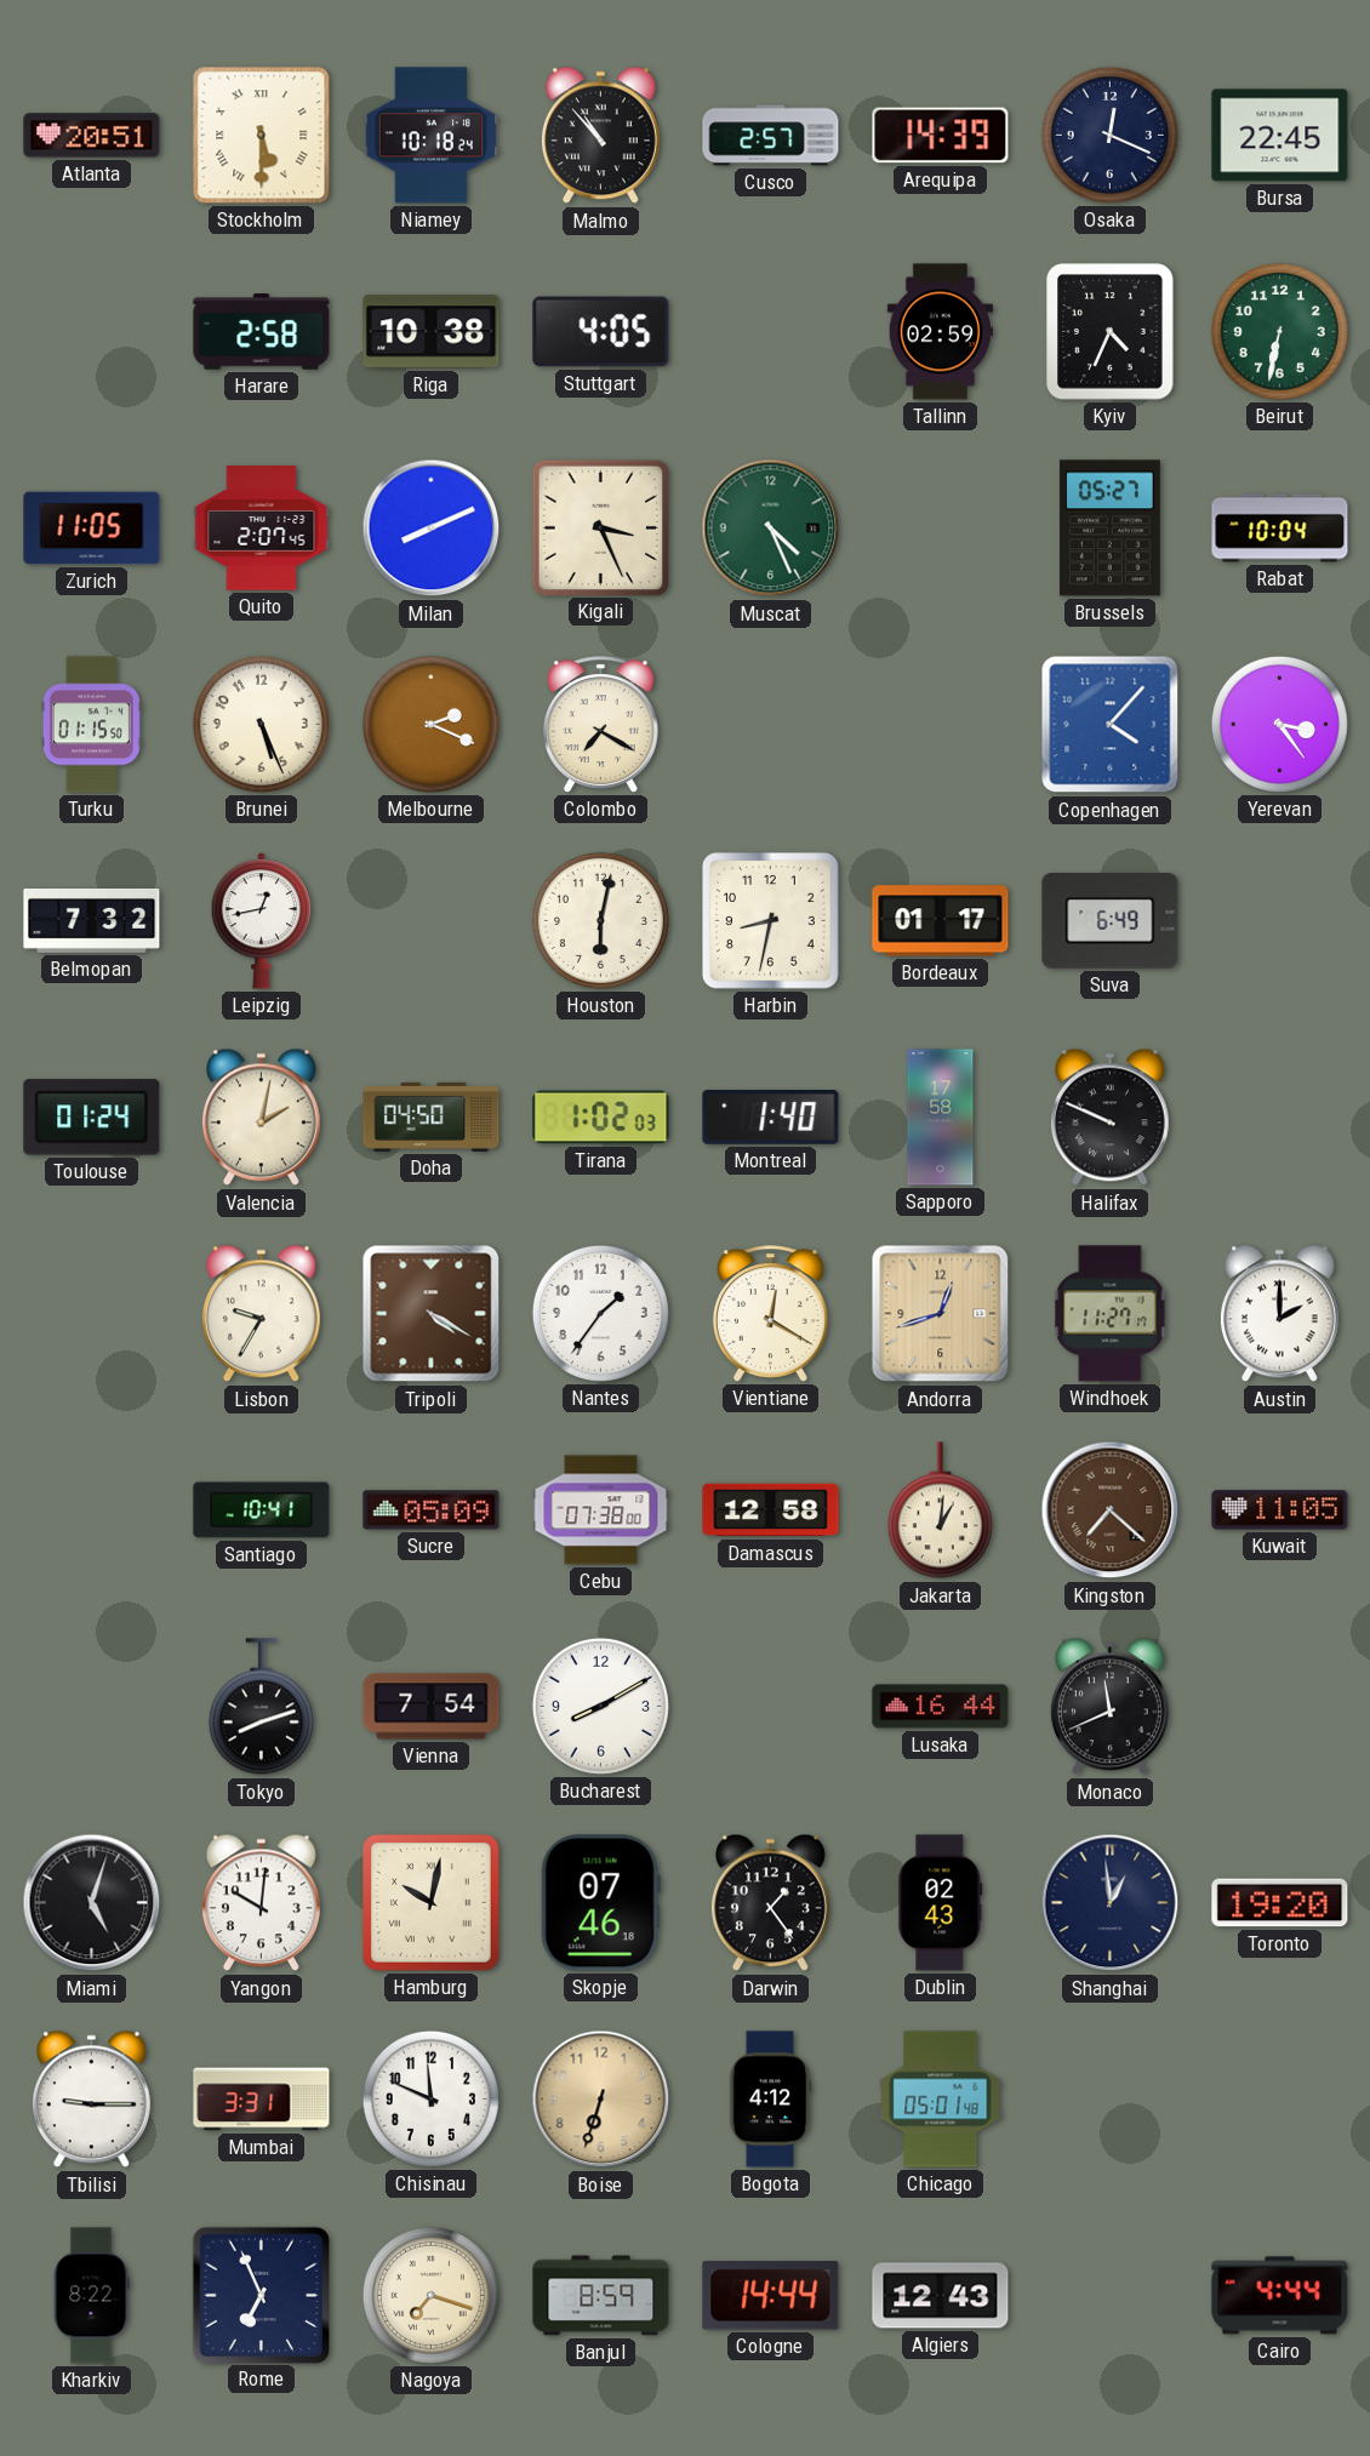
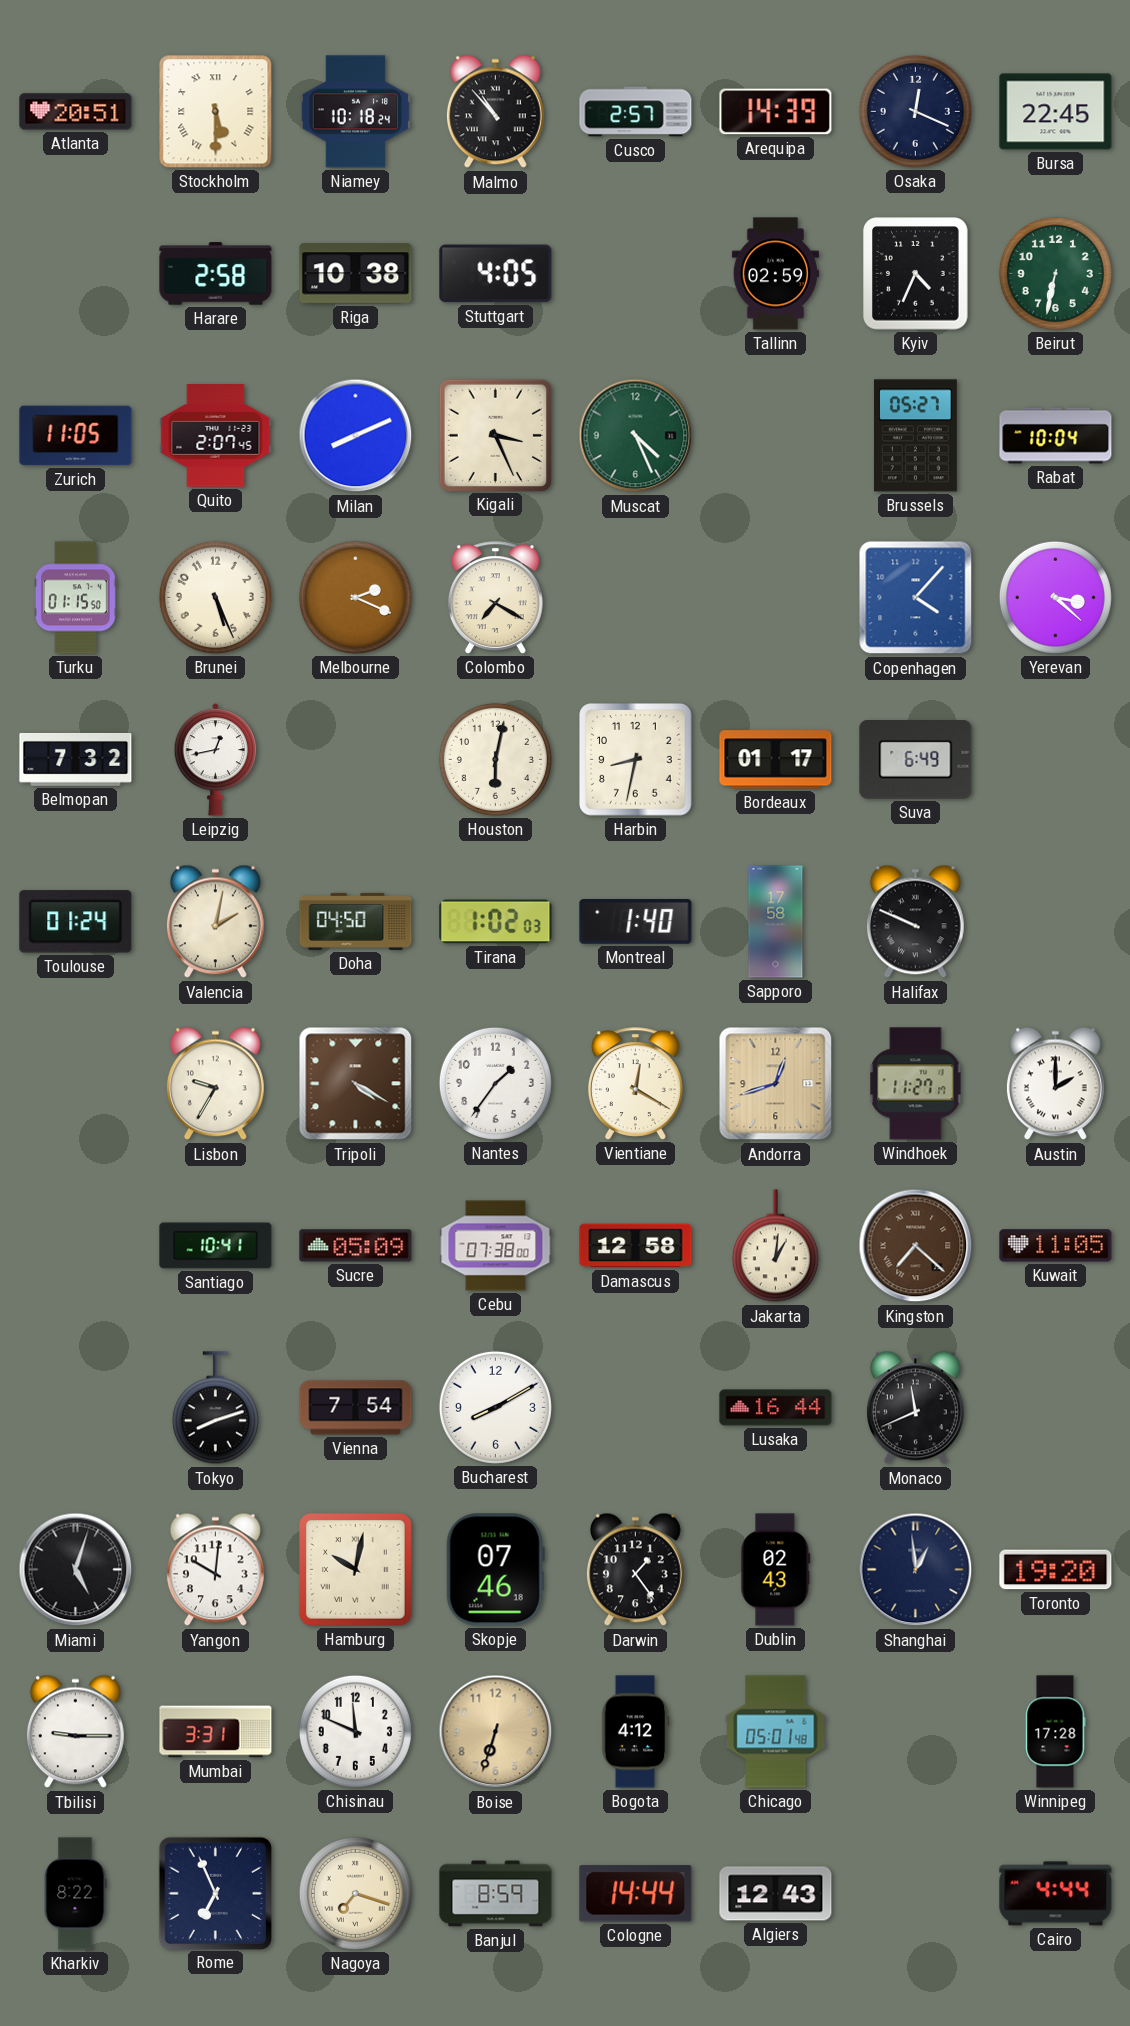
Yerevan: 3:24 -> 3:22 (1055, 597)
Winnipeg: none -> 17:28 (1056, 1732)
